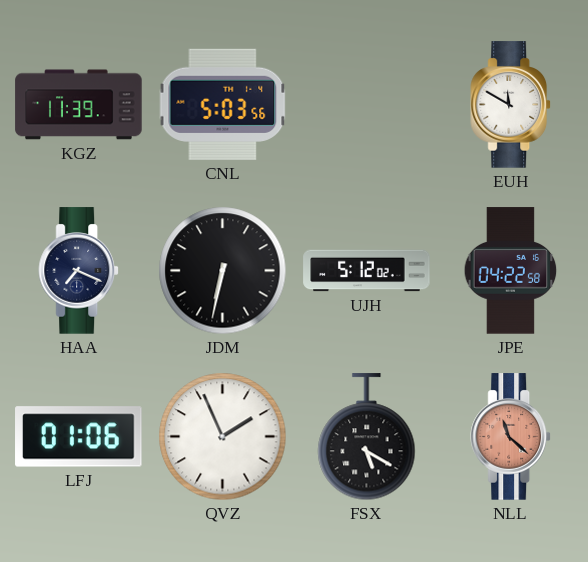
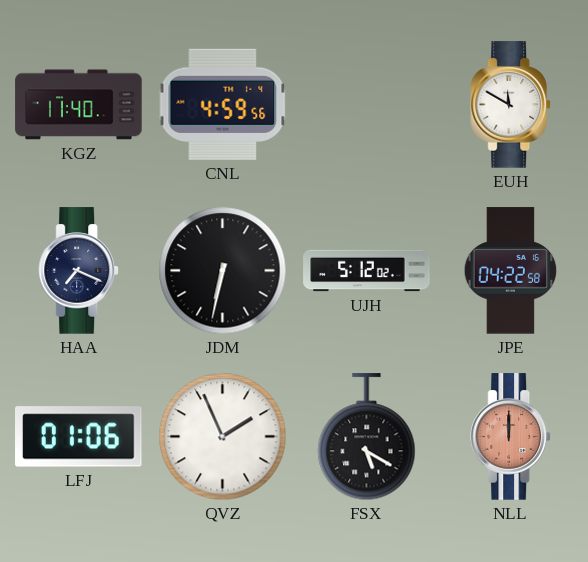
KGZ: 11:39 -> 11:40 (79, 105)
CNL: 5:03 -> 4:59 (223, 104)
NLL: 11:22 -> 12:00 (510, 437)
